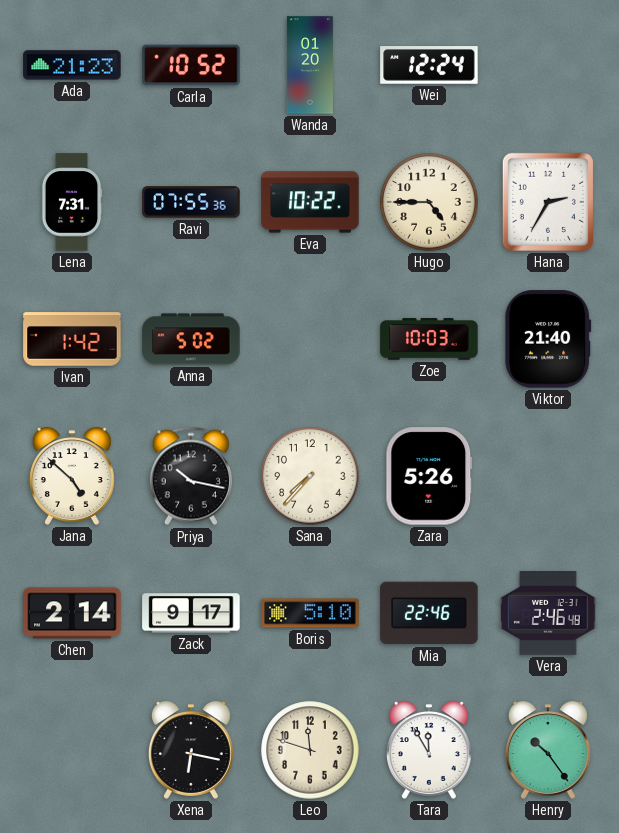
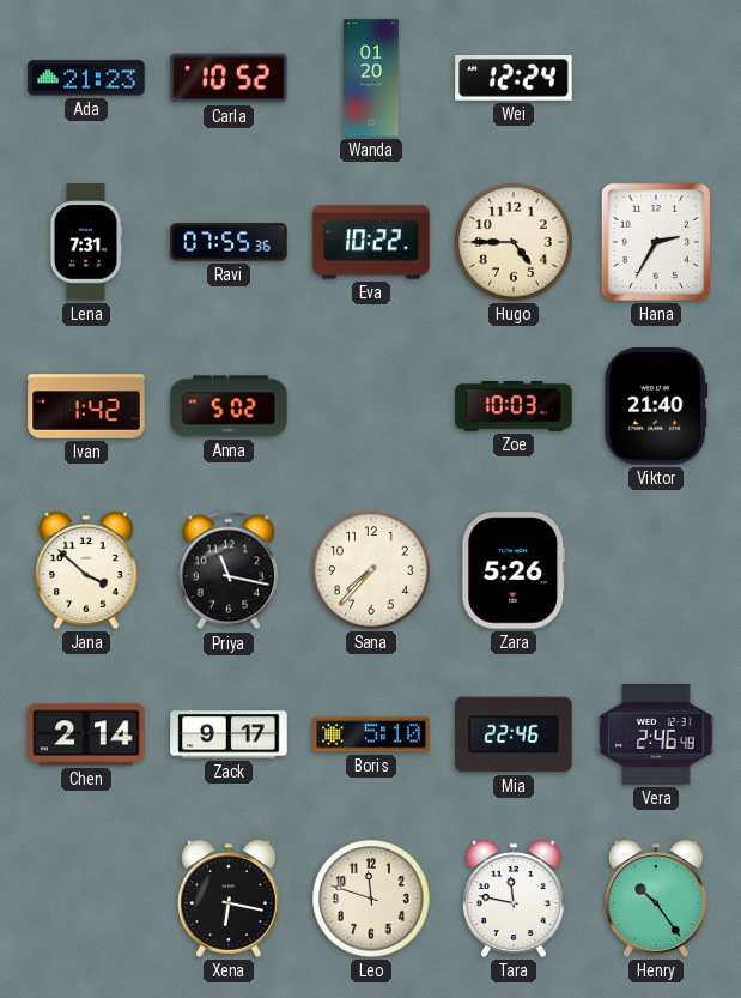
Jana: 4:52 -> 3:52 (86, 570)
Priya: 10:17 -> 11:17 (229, 570)
Tara: 11:55 -> 11:47 (514, 899)
